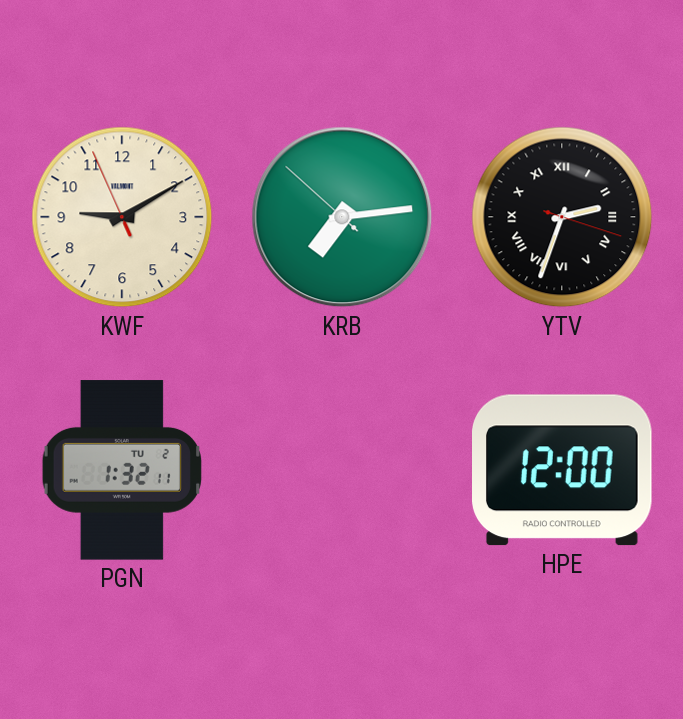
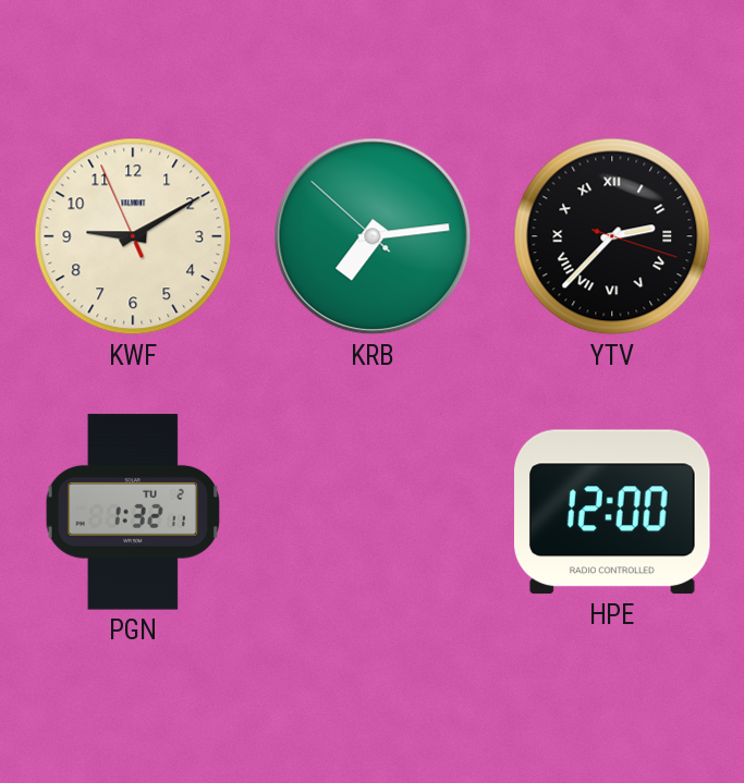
YTV: 2:33 -> 2:37 (612, 236)
